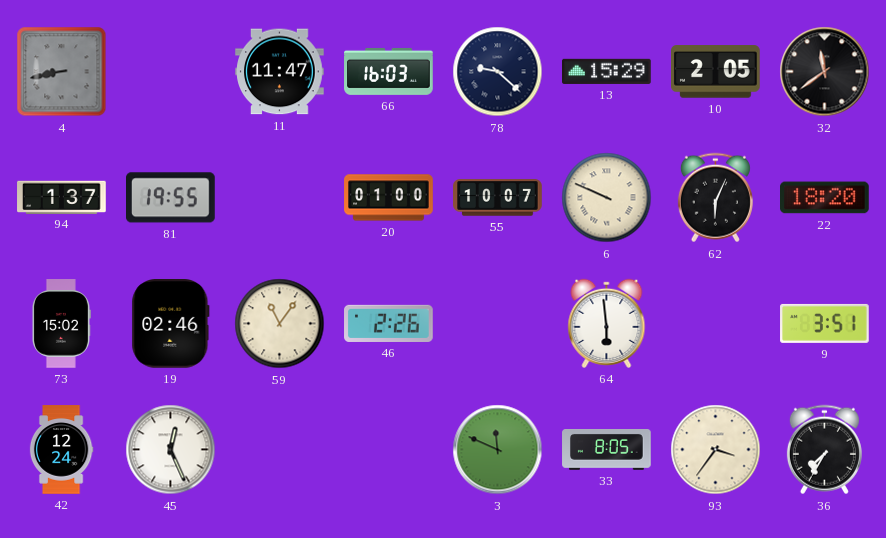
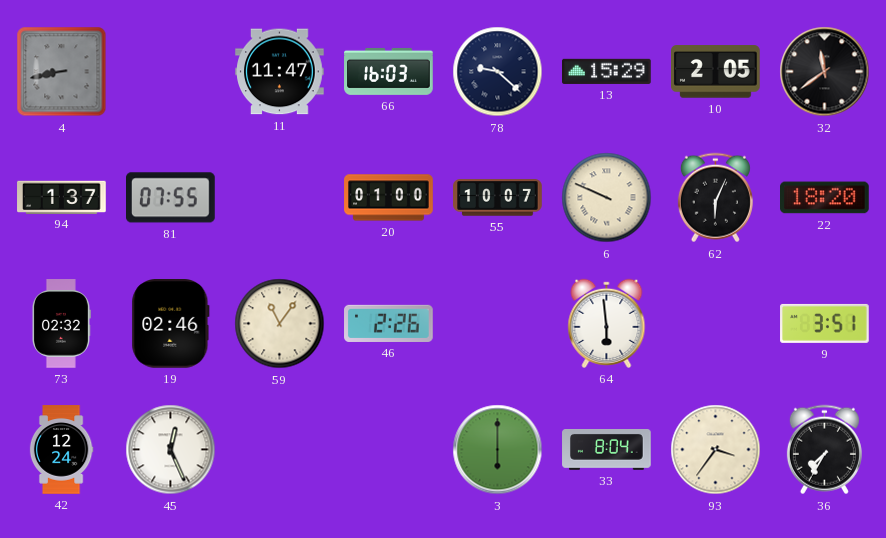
81: 19:55 -> 07:55 (171, 198)
73: 15:02 -> 02:32 (62, 324)
3: 11:49 -> 6:00 (498, 450)
33: 8:05 -> 8:04 (607, 450)
